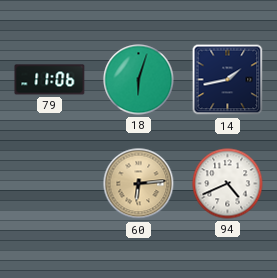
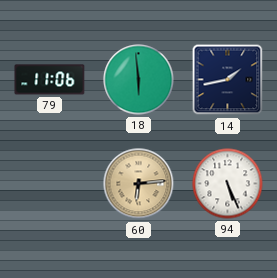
18: 6:03 -> 5:59 (139, 80)
94: 4:41 -> 5:26 (228, 184)
